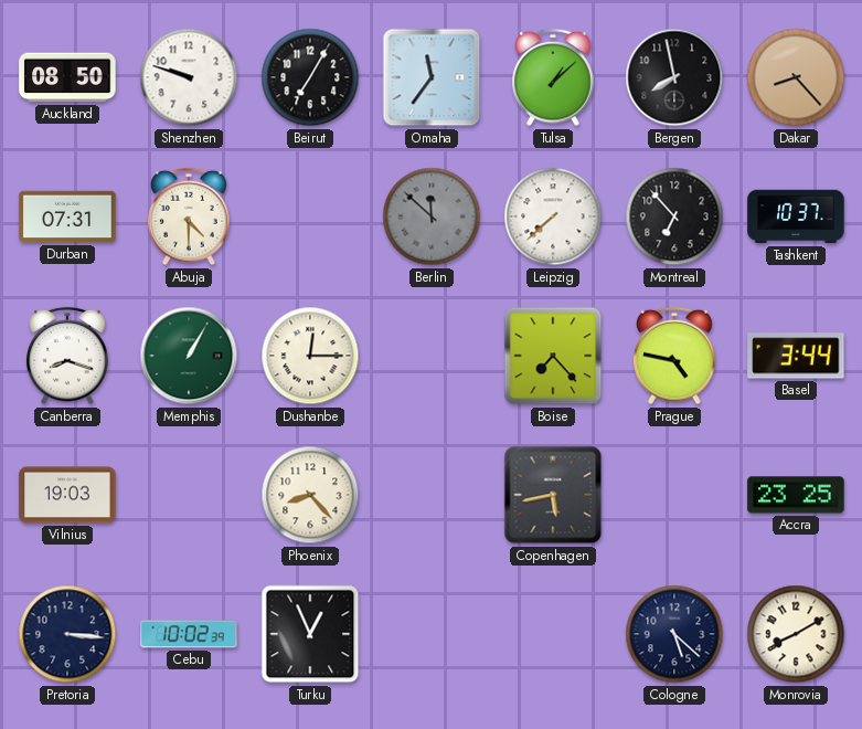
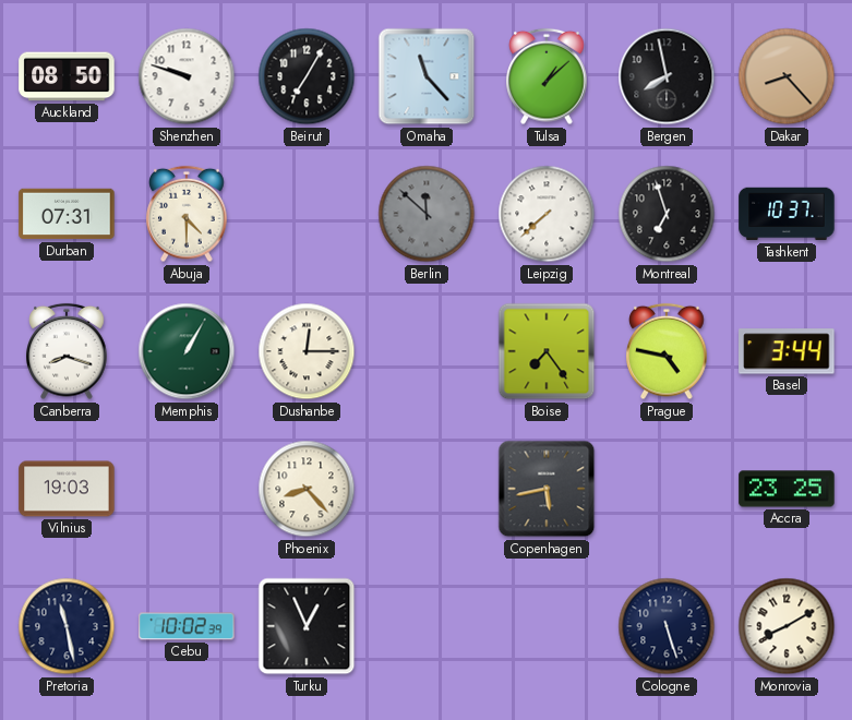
Omaha: 11:36 -> 11:23 (427, 76)
Montreal: 6:53 -> 6:57 (667, 214)
Boise: 7:23 -> 7:24 (547, 351)
Pretoria: 3:16 -> 11:28 (67, 626)
Cologne: 5:22 -> 5:27 (667, 626)
